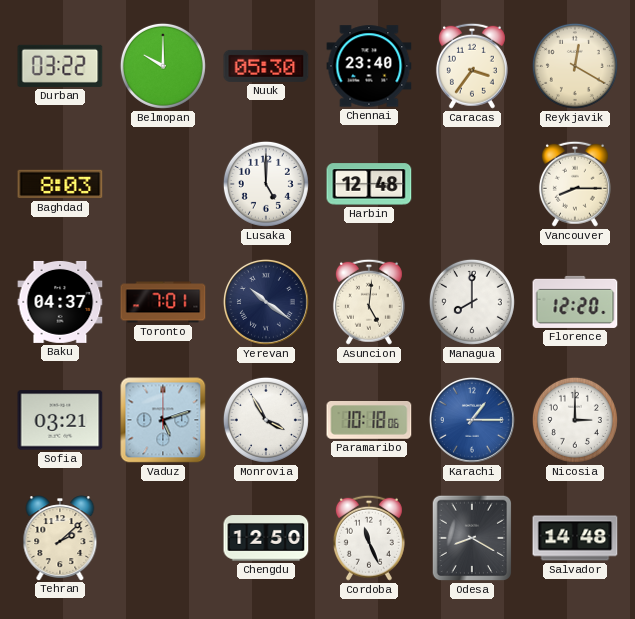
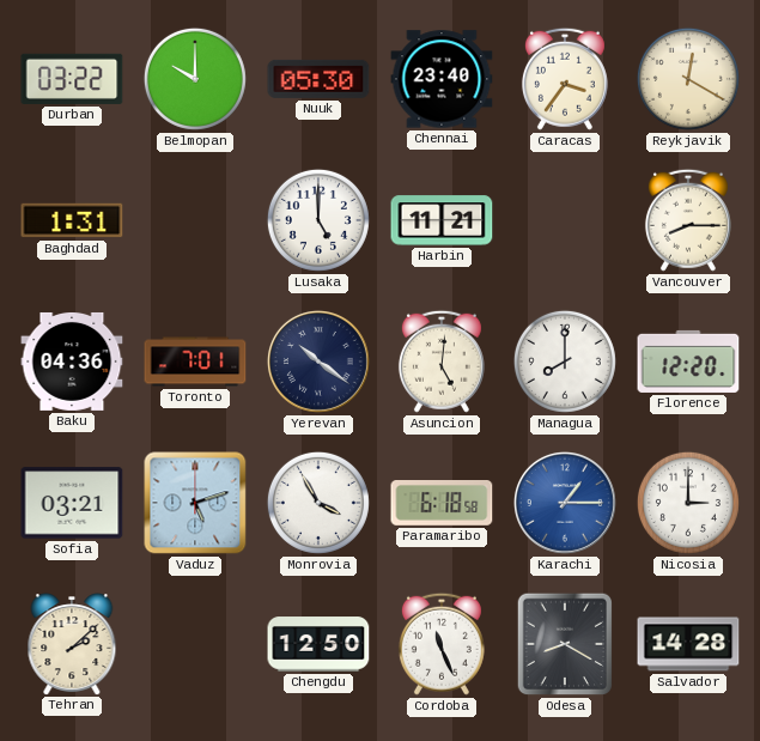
Baghdad: 8:03 -> 1:31 (72, 220)
Harbin: 12:48 -> 11:21 (442, 220)
Baku: 04:37 -> 04:36 (72, 362)
Paramaribo: 10:18 -> 6:18 (442, 504)
Salvador: 14:48 -> 14:28 (688, 644)
